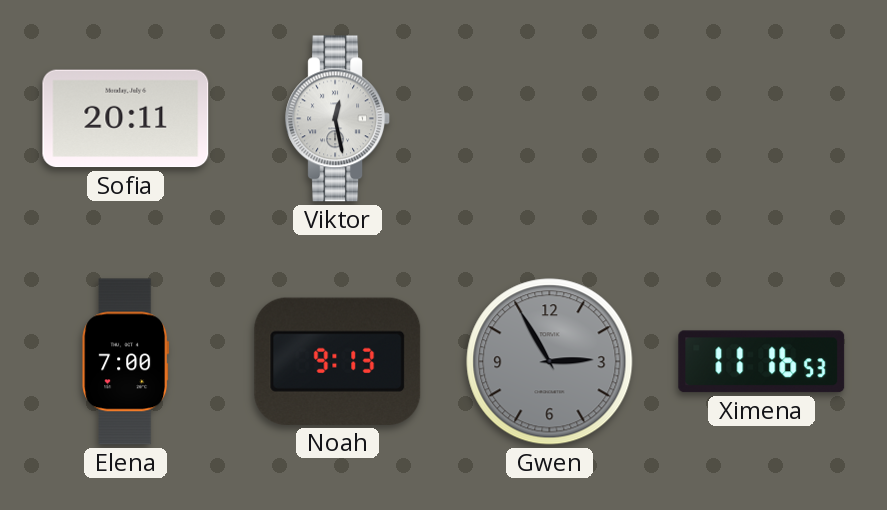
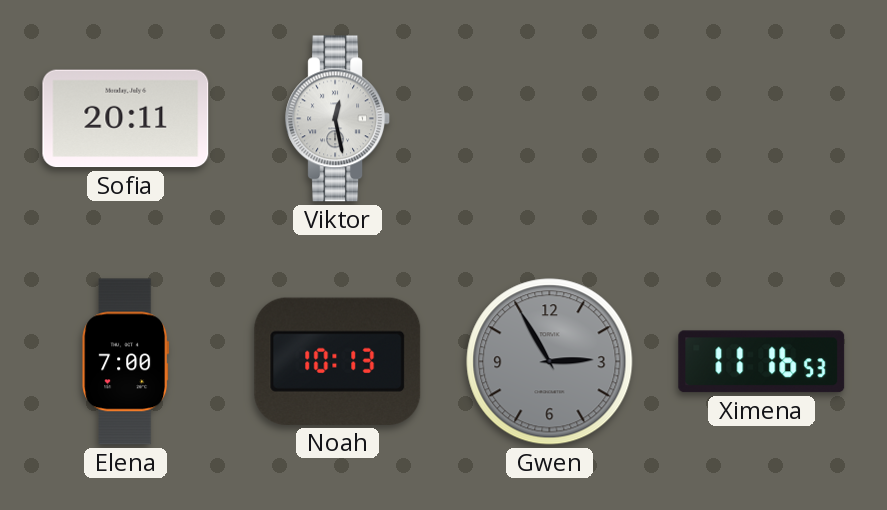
Noah: 9:13 -> 10:13 (338, 361)
